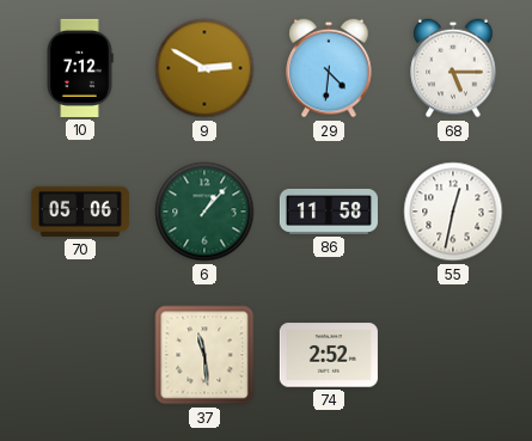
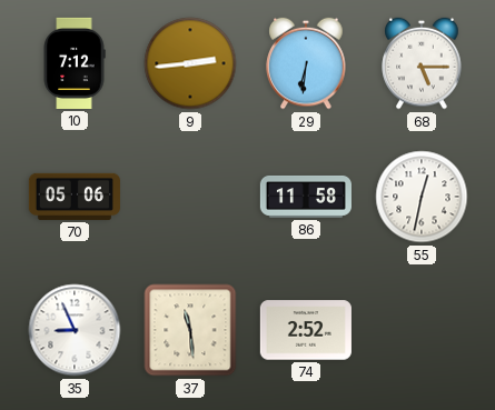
9: 2:50 -> 2:44 (190, 63)
29: 4:31 -> 6:31 (306, 63)
6: 1:07 -> none (204, 212)
35: none -> 8:56 (75, 330)
